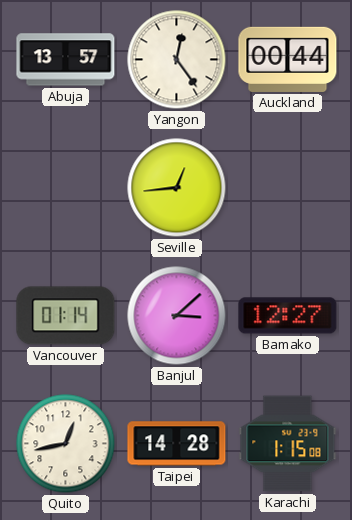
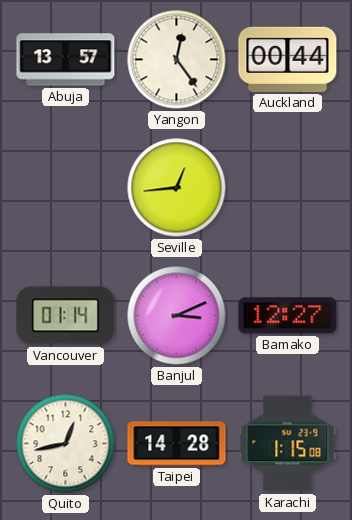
Banjul: 3:08 -> 3:11 (177, 316)
